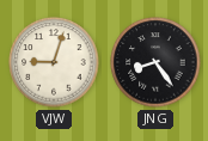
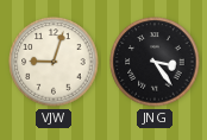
JNG: 8:24 -> 3:24 (155, 62)
